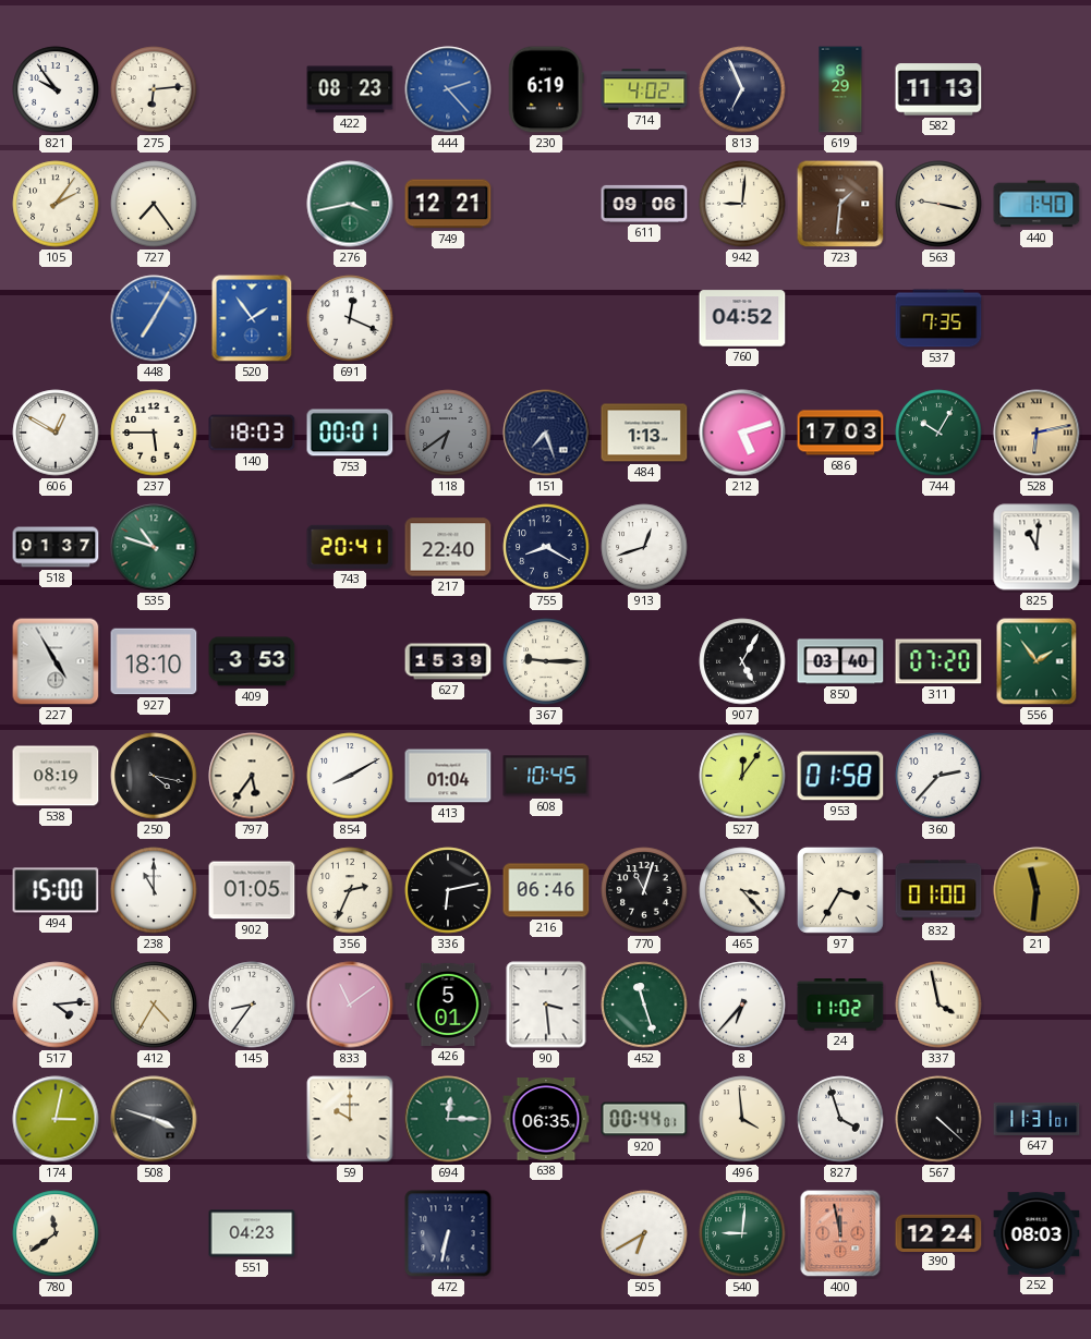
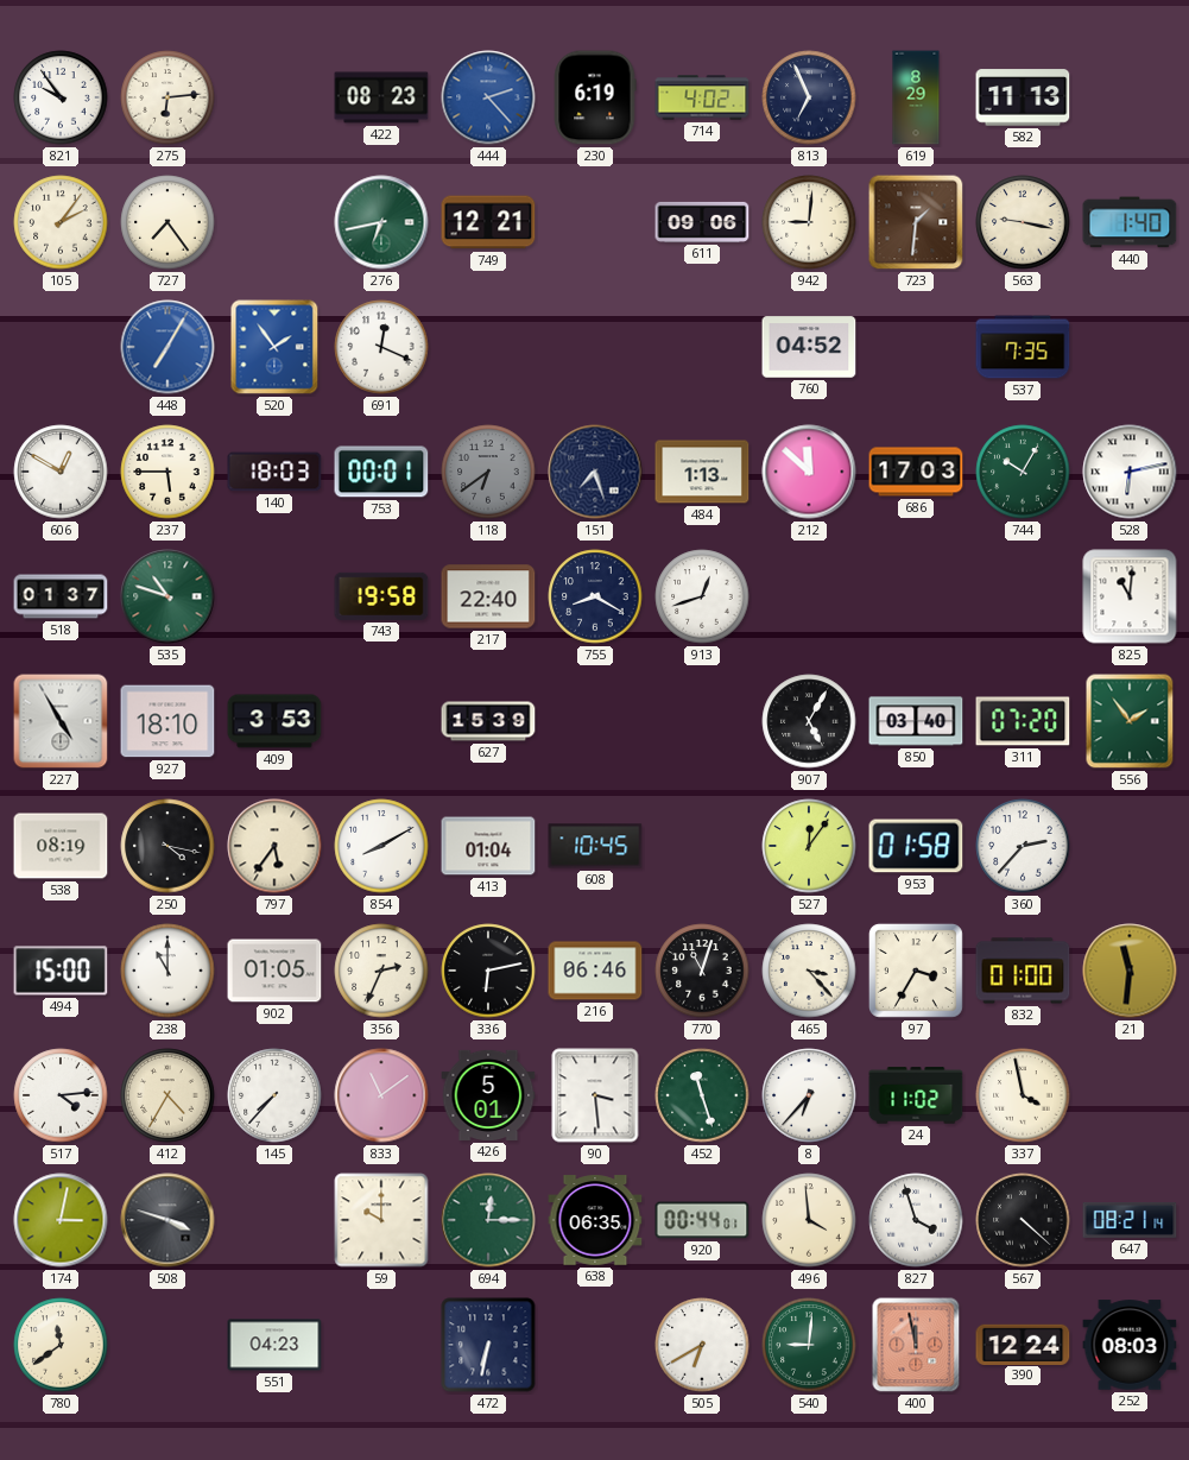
276: 3:43 -> 6:43 (381, 222)
212: 5:12 -> 11:52 (809, 472)
528 dial: champagne -> white (1130, 472)
743: 20:41 -> 19:58 (381, 596)
367: 9:15 -> none (546, 661)
145: 8:36 -> 7:37 (274, 1095)
647: 11:31 -> 08:21 (1130, 1220)
